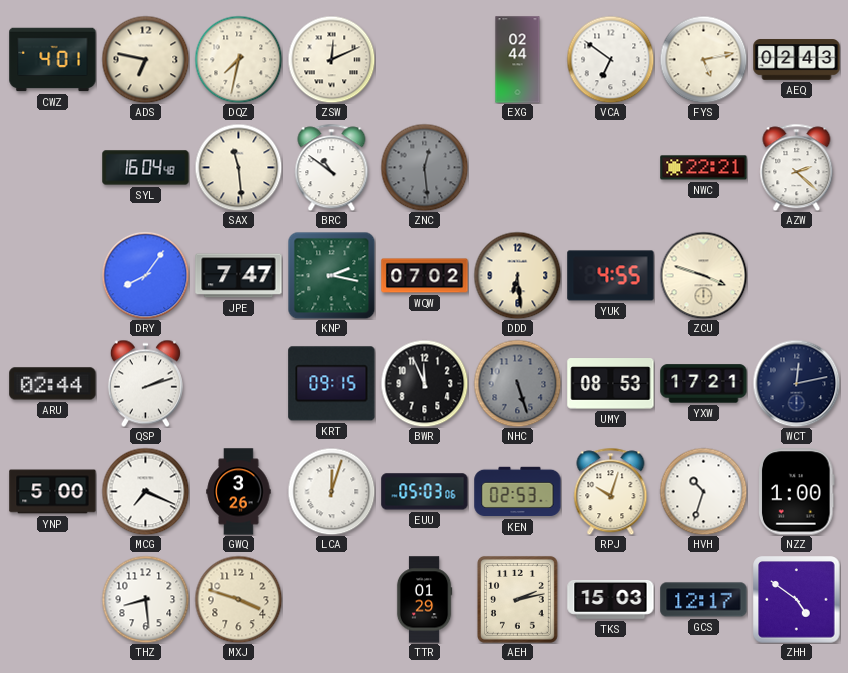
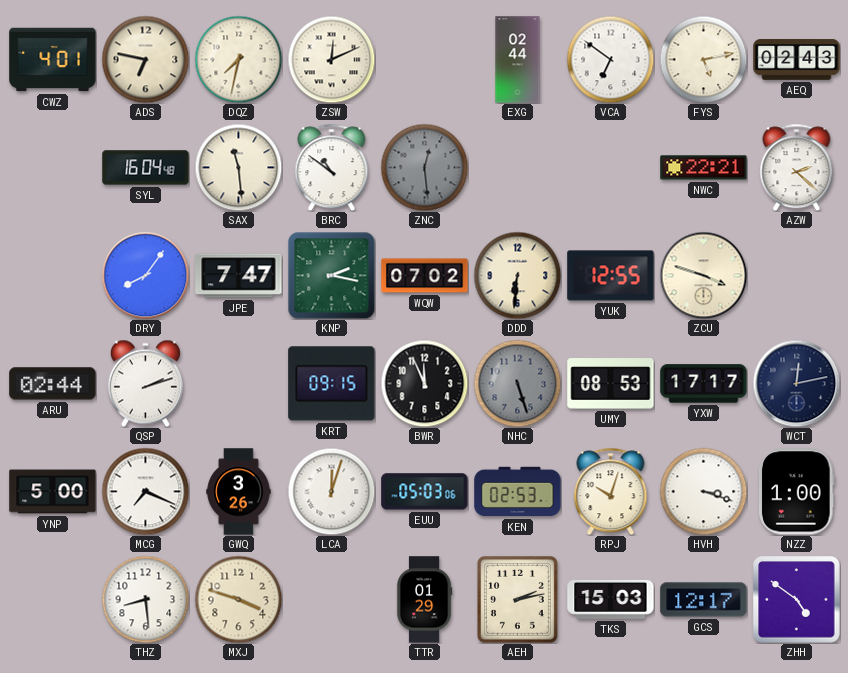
DDD: 6:29 -> 6:31 (517, 275)
YUK: 4:55 -> 12:55 (611, 276)
YXW: 17:21 -> 17:17 (704, 384)
HVH: 10:33 -> 3:18 (703, 491)
